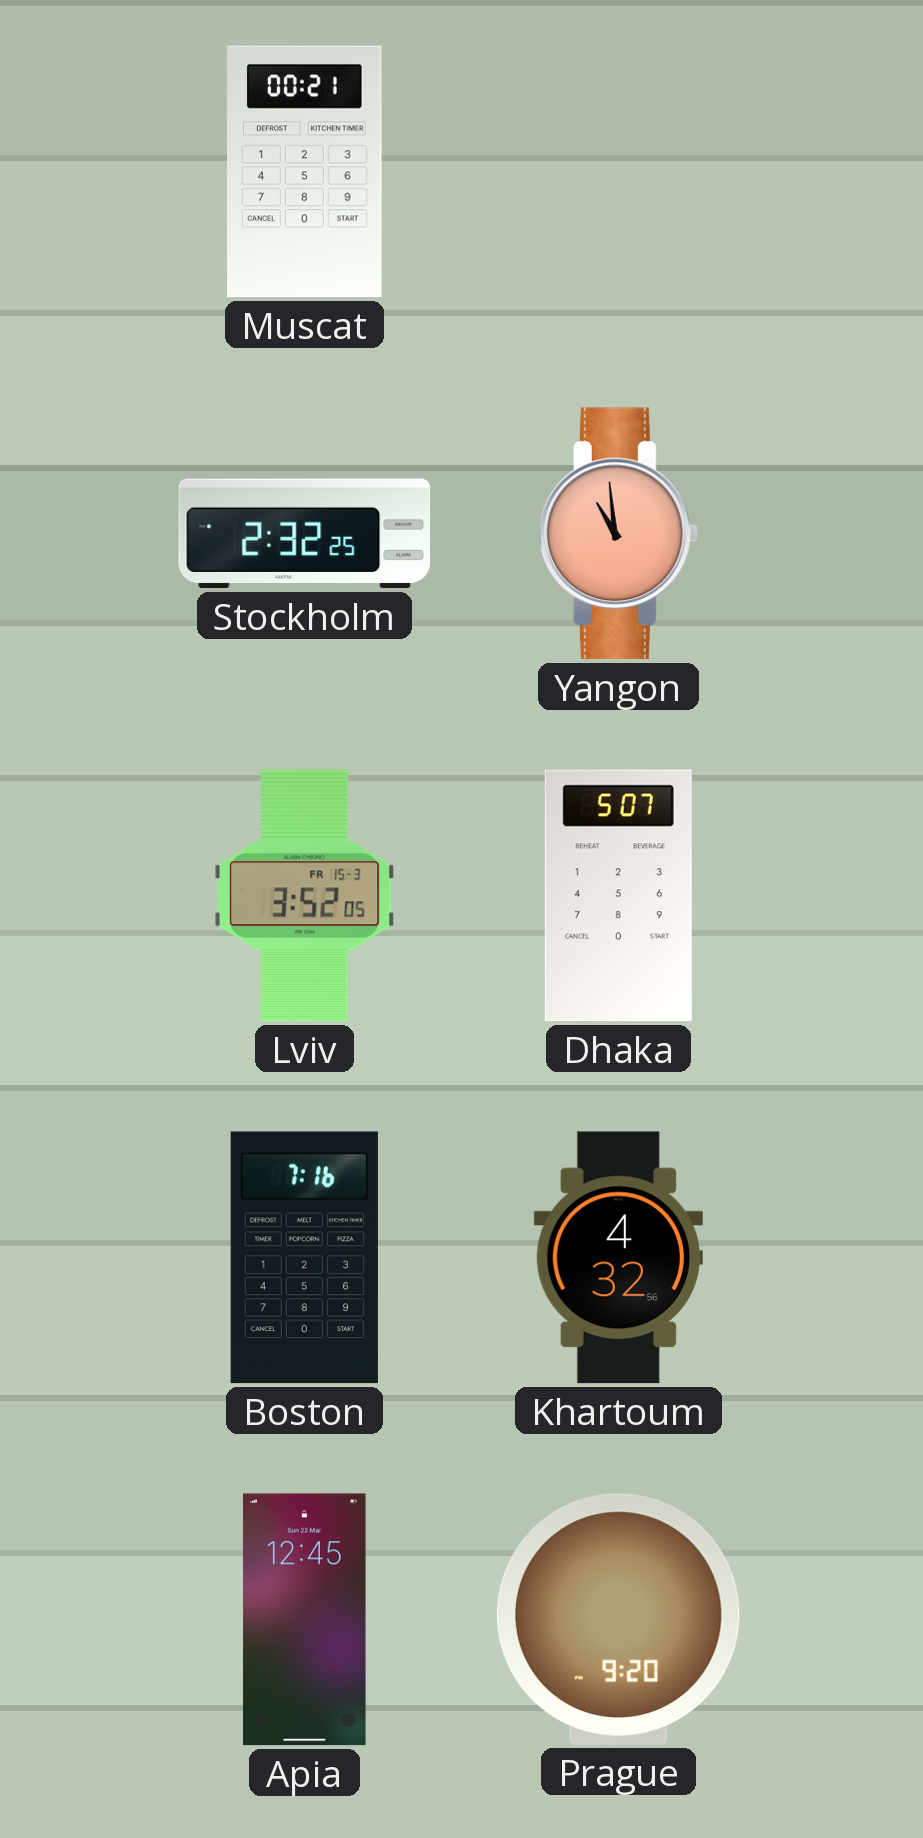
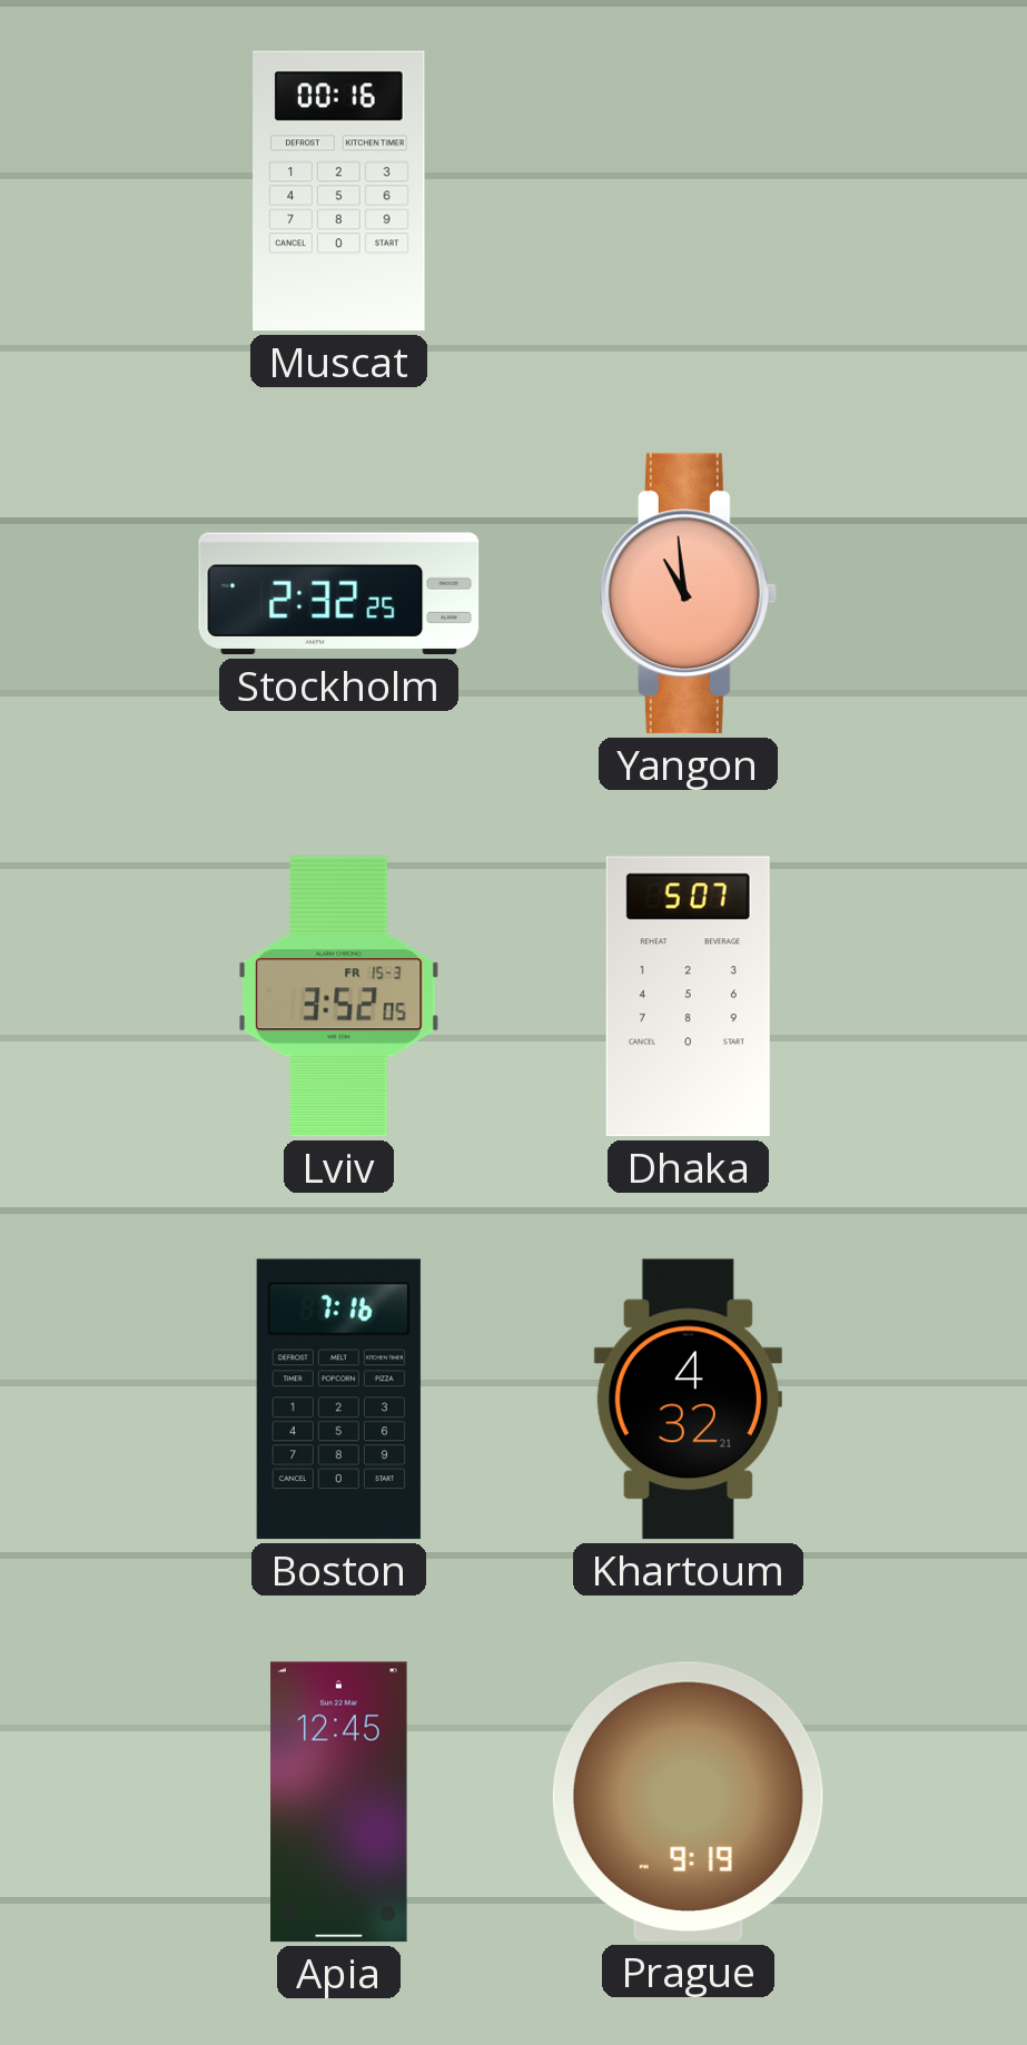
Muscat: 00:21 -> 00:16 (339, 191)
Khartoum: 4:32:56 -> 4:32:21 (688, 1400)
Prague: 9:20 -> 9:19 (688, 1801)
